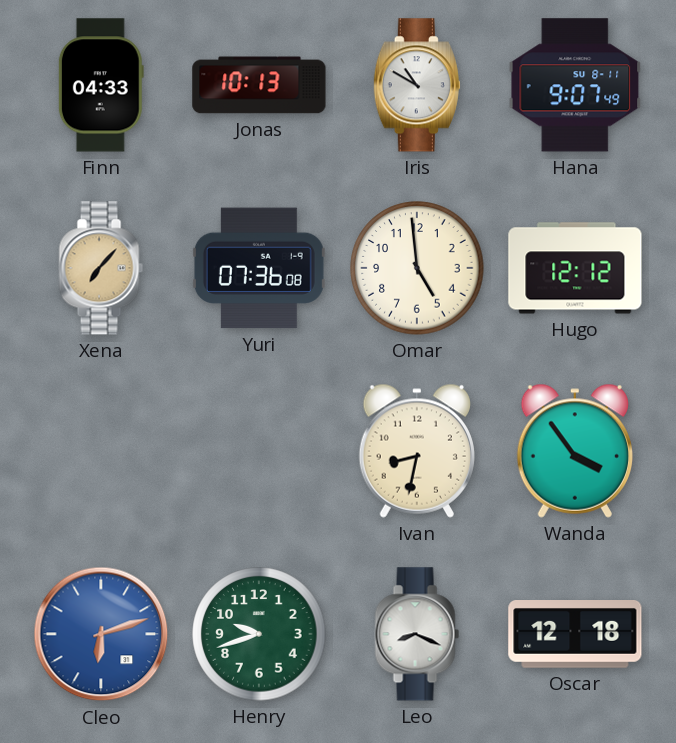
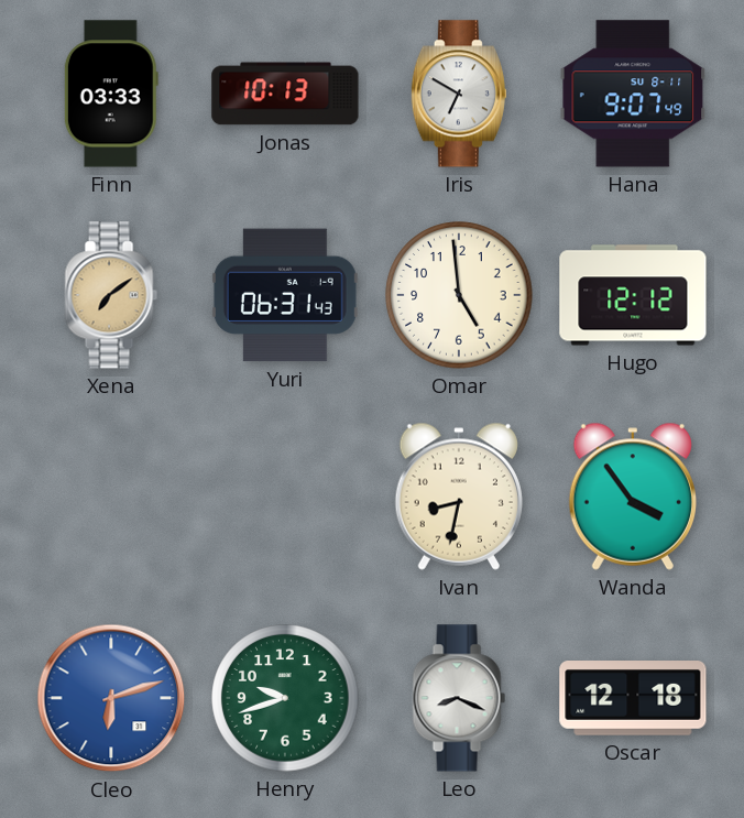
Finn: 04:33 -> 03:33 (111, 94)
Iris: 10:50 -> 6:50 (459, 94)
Xena: 7:07 -> 7:09 (111, 295)
Yuri: 07:36 -> 06:31 (285, 295)
